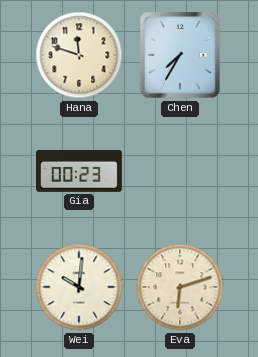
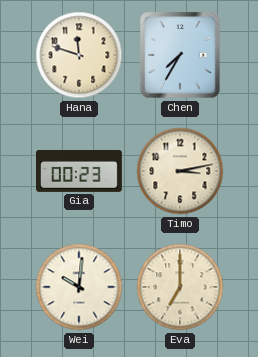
Timo: none -> 3:13 (180, 171)
Eva: 6:12 -> 7:00 (180, 287)
